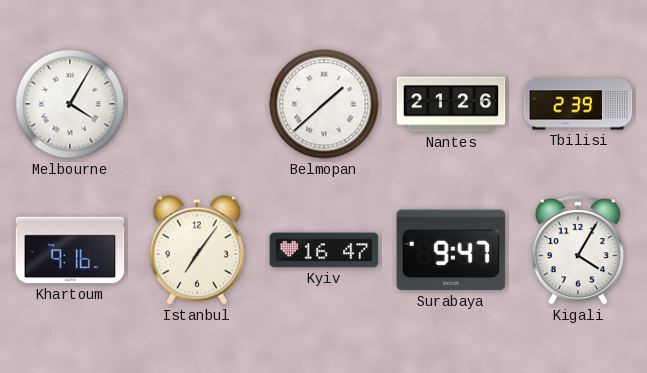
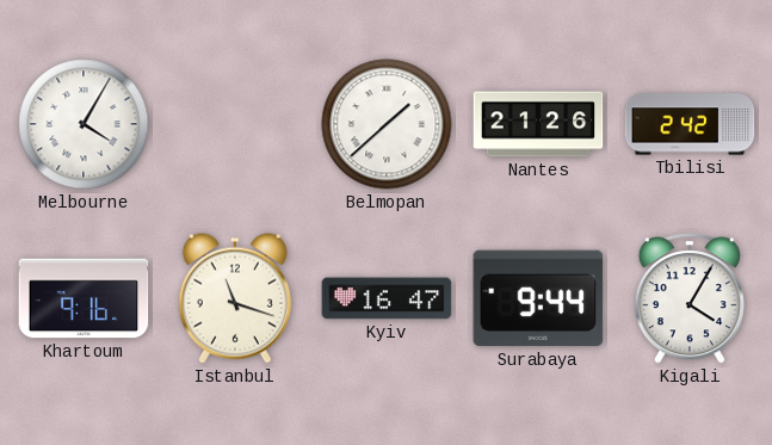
Tbilisi: 2:39 -> 2:42 (690, 124)
Istanbul: 7:06 -> 11:18 (235, 298)
Surabaya: 9:47 -> 9:44 (538, 298)
